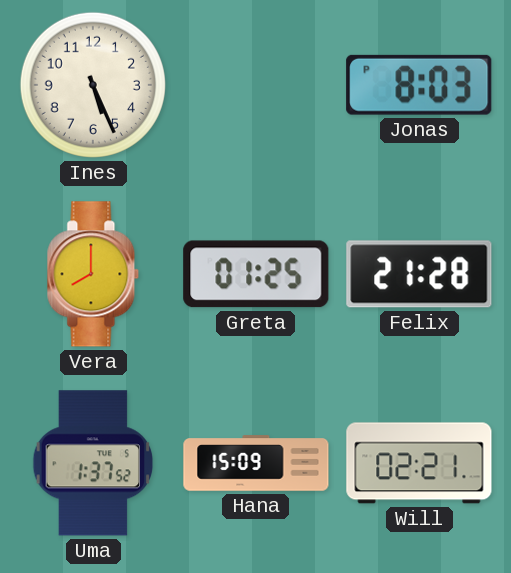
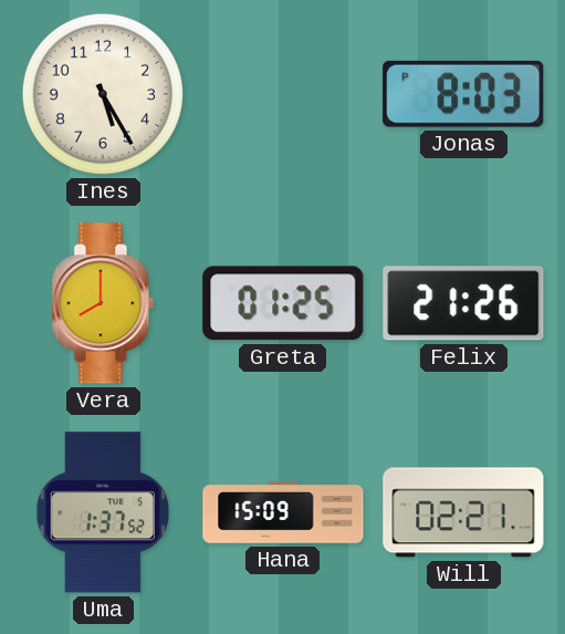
Ines: 5:26 -> 5:25 (103, 94)
Felix: 21:28 -> 21:26 (463, 303)
